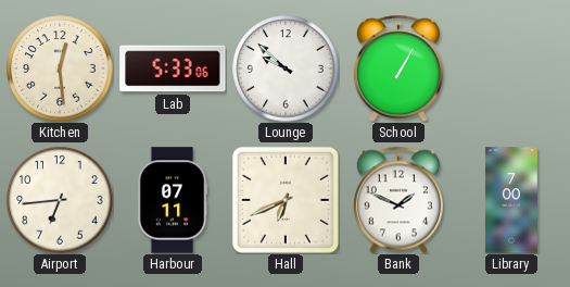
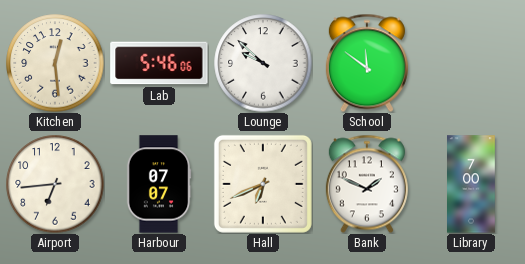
Lab: 5:33 -> 5:46 (159, 63)
School: 1:05 -> 11:51 (367, 63)
Harbour: 07:11 -> 07:07 (159, 184)
